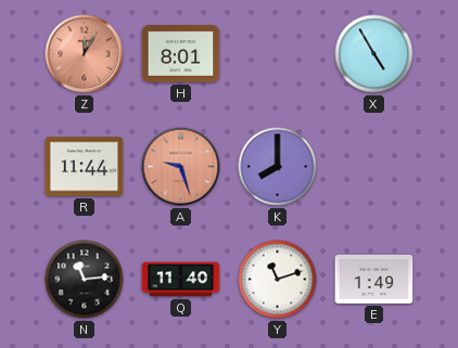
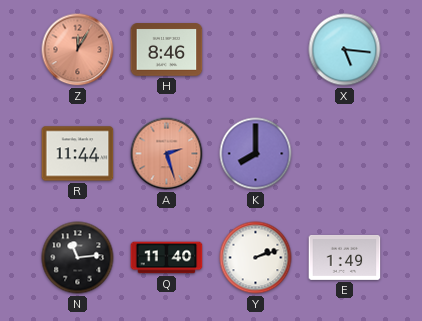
H: 8:01 -> 8:46 (167, 50)
X: 4:55 -> 5:16 (345, 50)
A: 9:27 -> 2:27 (167, 154)
Y: 11:12 -> 2:12 (256, 258)
